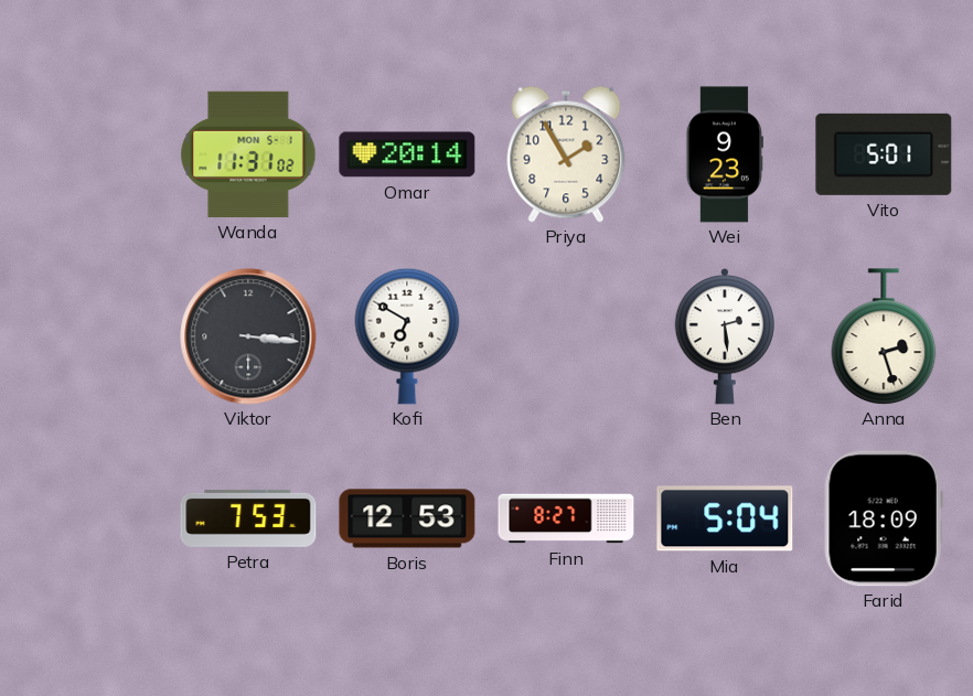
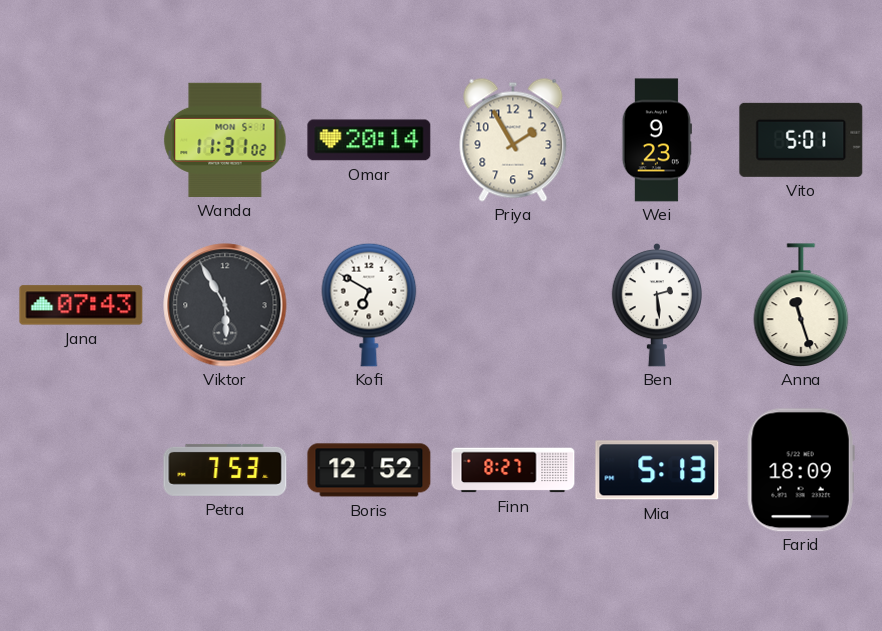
Jana: none -> 07:43 (81, 305)
Viktor: 3:16 -> 5:55 (225, 305)
Anna: 2:27 -> 11:27 (801, 305)
Boris: 12:53 -> 12:52 (369, 470)
Mia: 5:04 -> 5:13 (657, 470)
